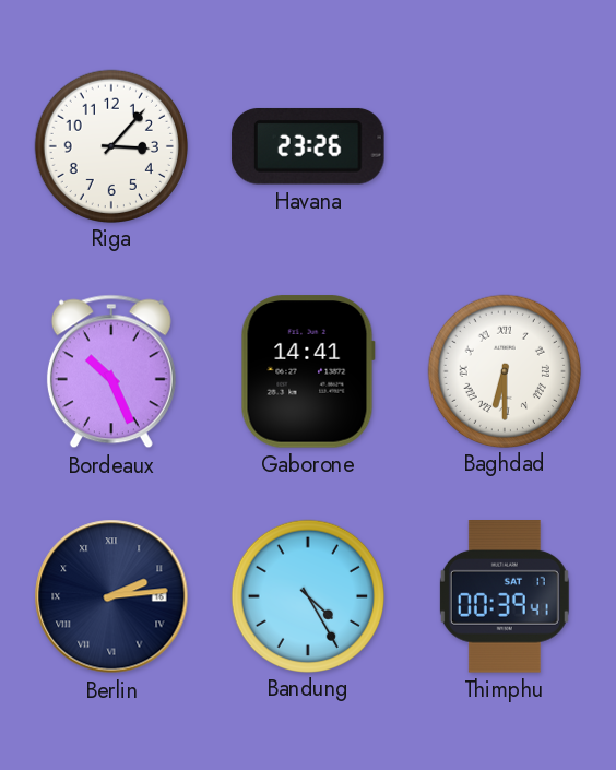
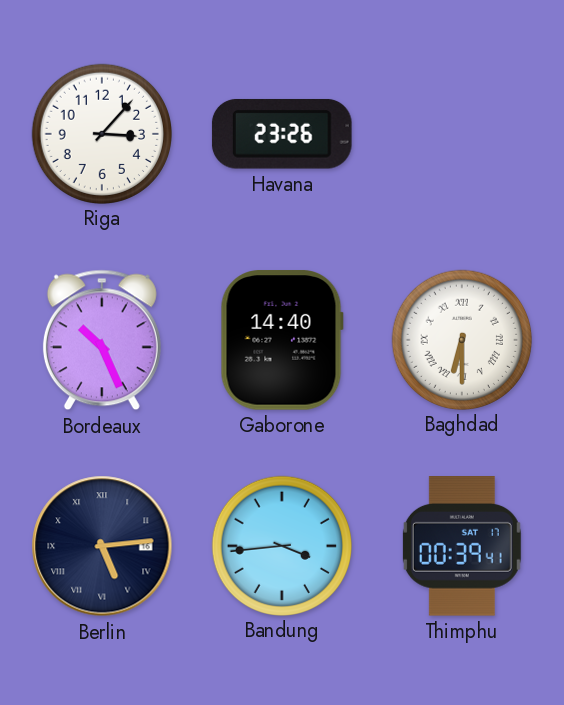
Gaborone: 14:41 -> 14:40 (282, 340)
Berlin: 2:14 -> 5:14 (102, 546)
Bandung: 4:25 -> 3:44 (281, 545)
